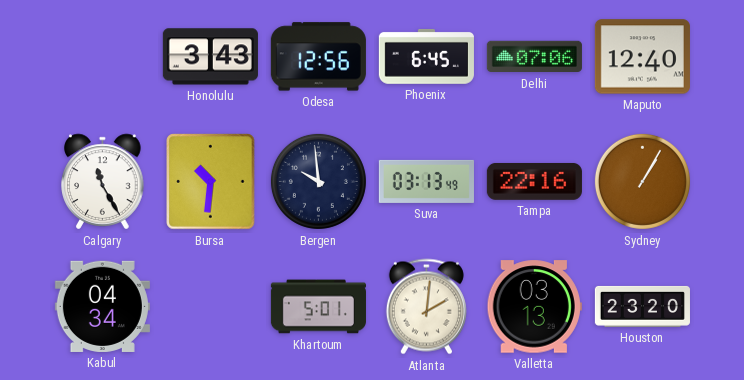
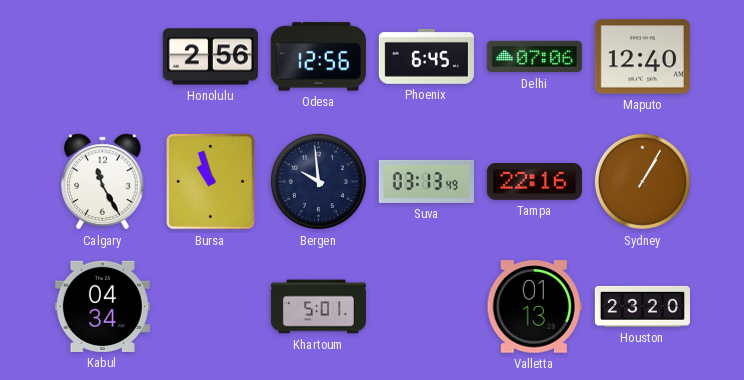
Honolulu: 3:43 -> 2:56 (210, 57)
Bursa: 10:31 -> 10:57 (211, 182)
Atlanta: 2:01 -> none (426, 307)
Valletta: 03:13 -> 01:13 (534, 307)
